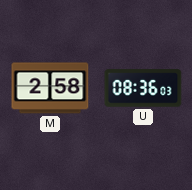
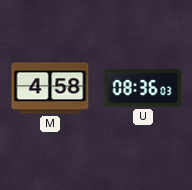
M: 2:58 -> 4:58 (50, 88)
